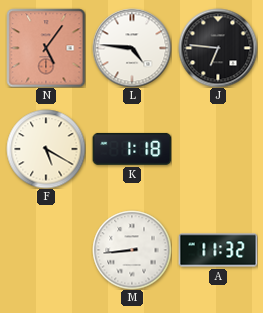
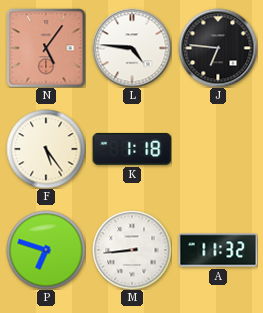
F: 5:20 -> 5:24 (46, 149)
P: none -> 6:48 (46, 250)
